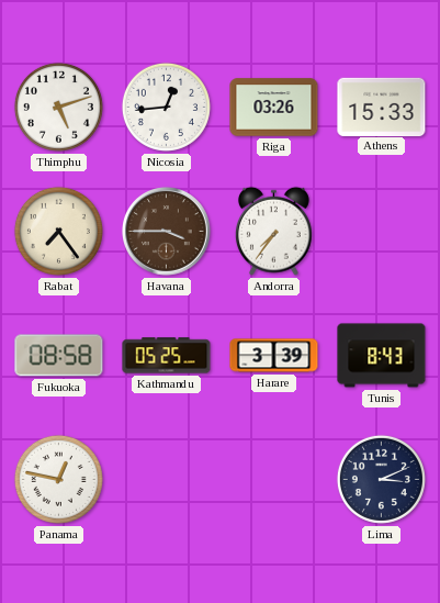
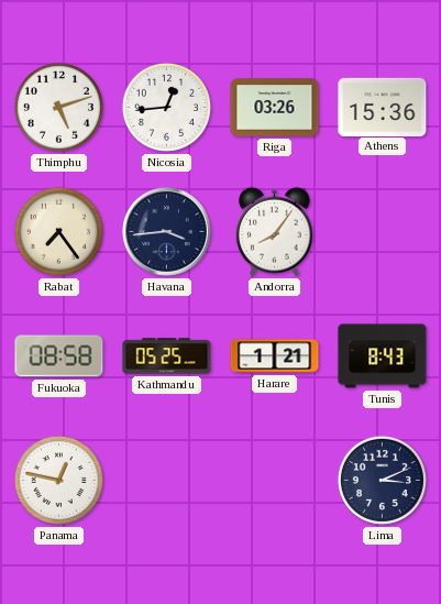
Athens: 15:33 -> 15:36 (383, 107)
Havana: 3:45 -> 3:44 (167, 232)
Havana dial: brown -> navy (167, 232)
Andorra: 7:36 -> 8:06 (274, 231)
Harare: 3:39 -> 1:21 (275, 356)
